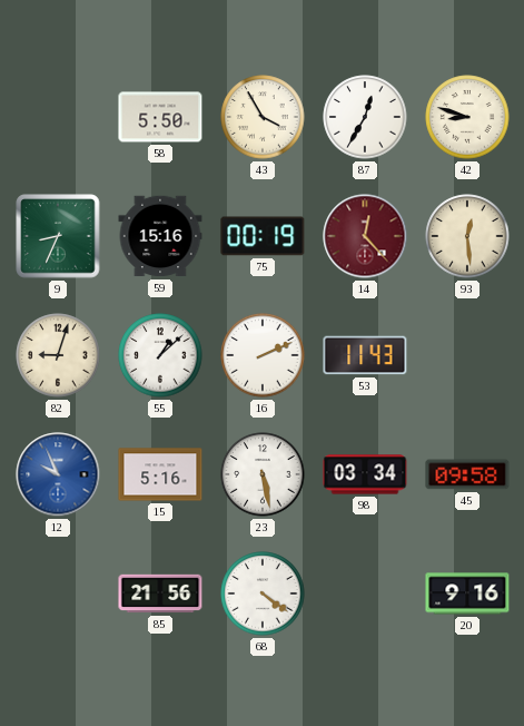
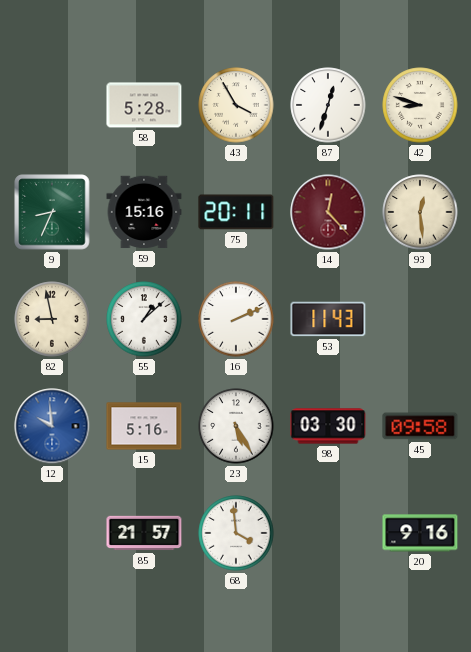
58: 5:50 -> 5:28 (144, 105)
87: 12:35 -> 12:33 (328, 105)
75: 00:19 -> 20:11 (236, 212)
82: 9:03 -> 8:58 (52, 319)
12: 9:56 -> 9:59 (52, 426)
23: 5:28 -> 5:25 (236, 426)
98: 03:34 -> 03:30 (328, 426)
85: 21:56 -> 21:57 (144, 533)
68: 4:21 -> 3:59 (236, 533)
